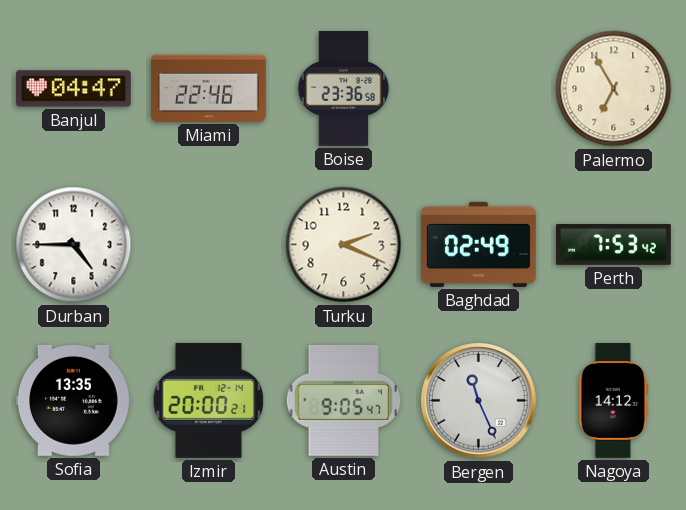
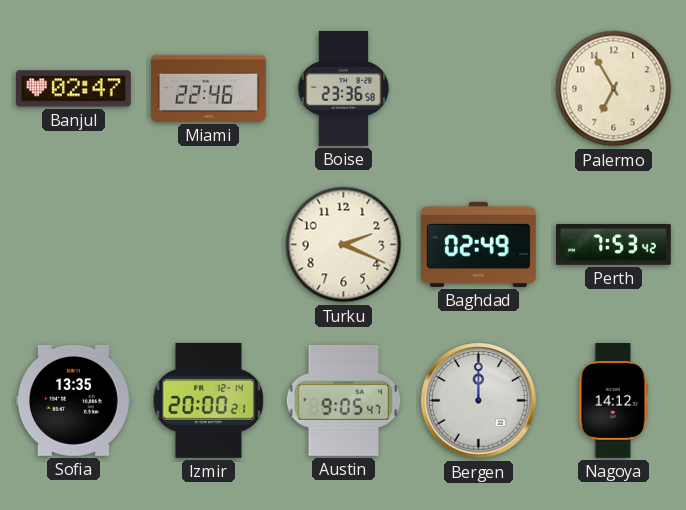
Banjul: 04:47 -> 02:47 (74, 89)
Durban: 4:45 -> none (74, 245)
Bergen: 11:26 -> 12:00 (479, 401)
